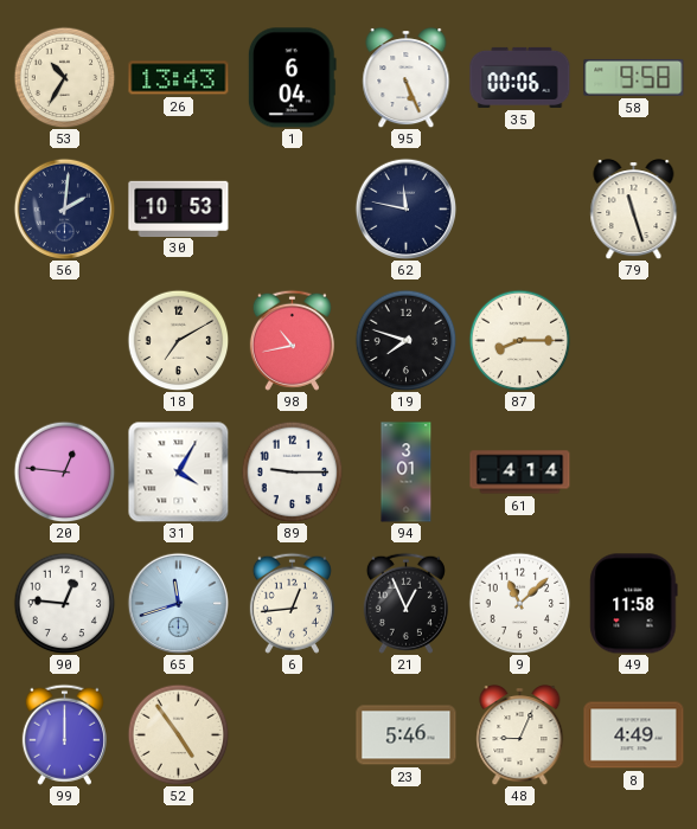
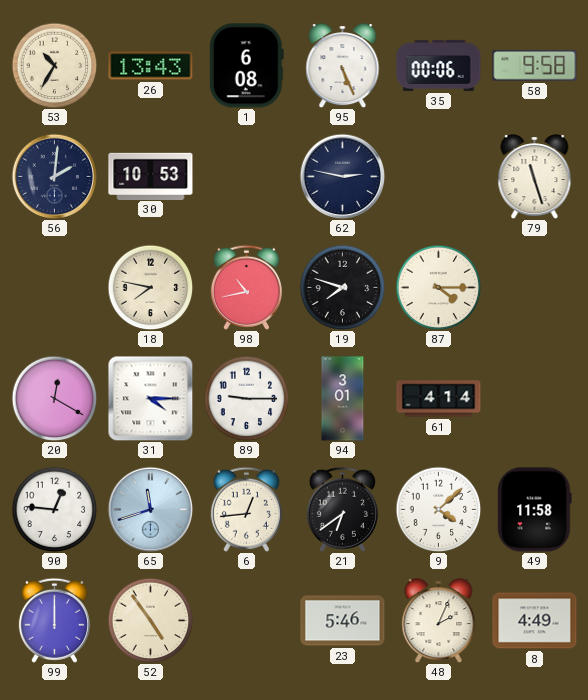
1: 6:04 -> 6:08 (246, 66)
62: 11:47 -> 2:47 (342, 176)
18: 7:10 -> 7:47 (150, 287)
87: 8:15 -> 4:15 (438, 287)
20: 12:46 -> 12:20 (54, 398)
31: 4:05 -> 4:15 (150, 398)
21: 12:56 -> 6:39 (342, 509)
9: 11:08 -> 4:08 (438, 509)
48: 9:04 -> 2:04 (439, 621)
